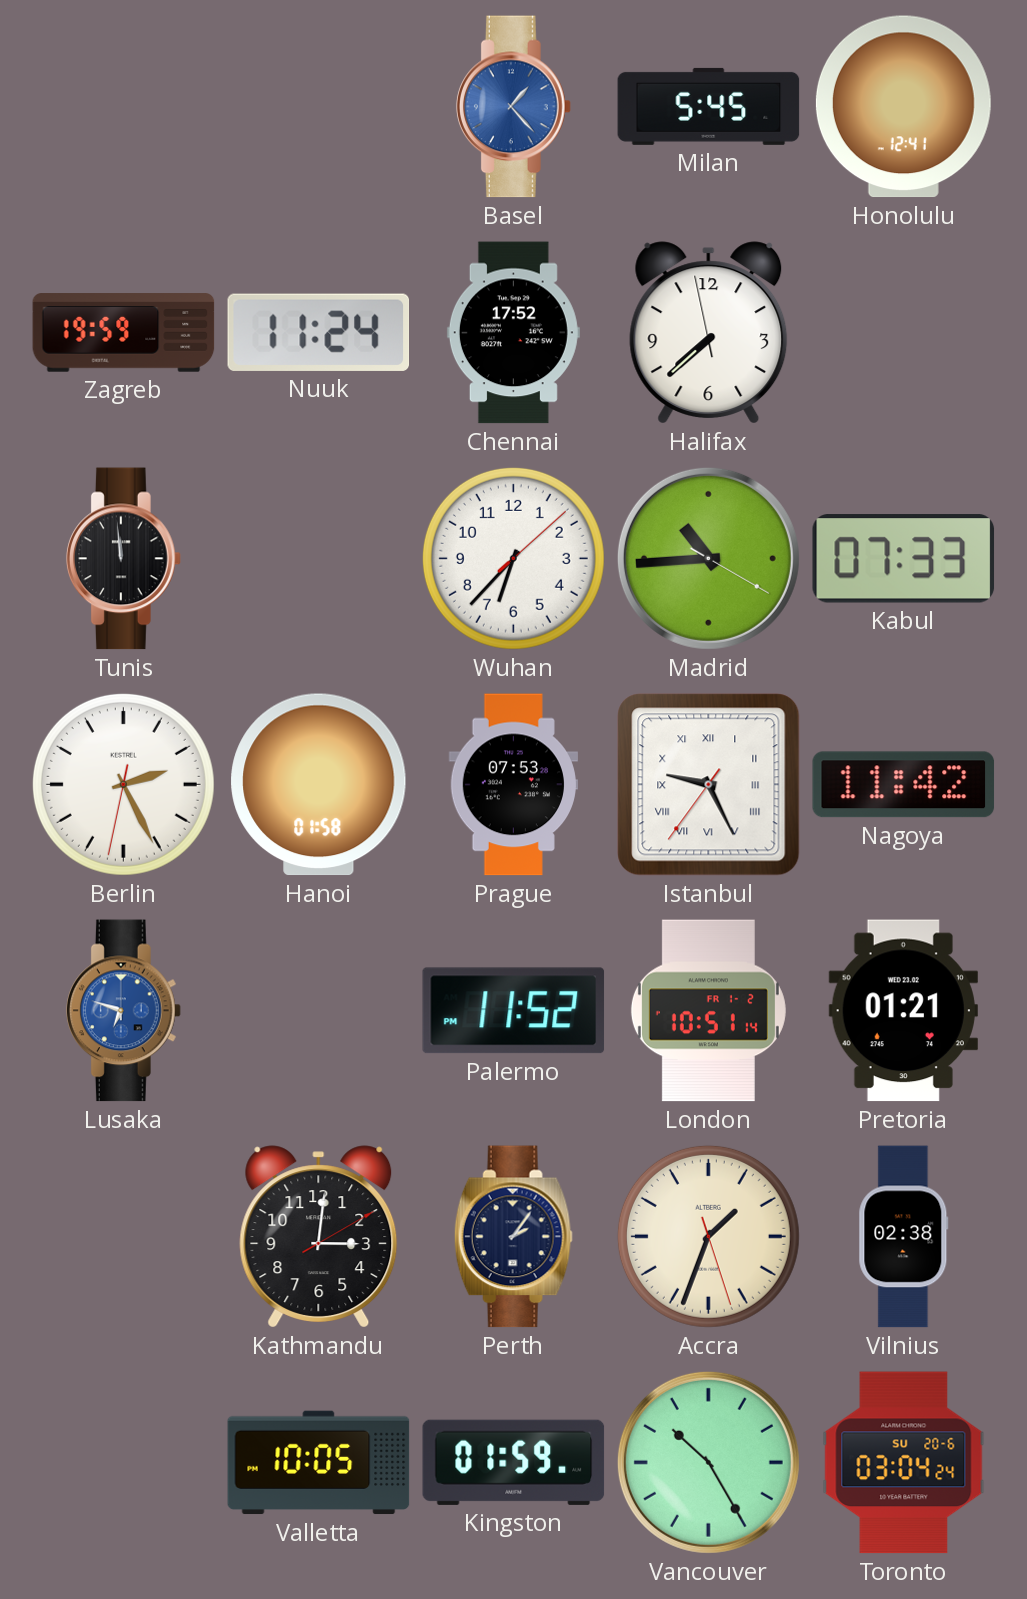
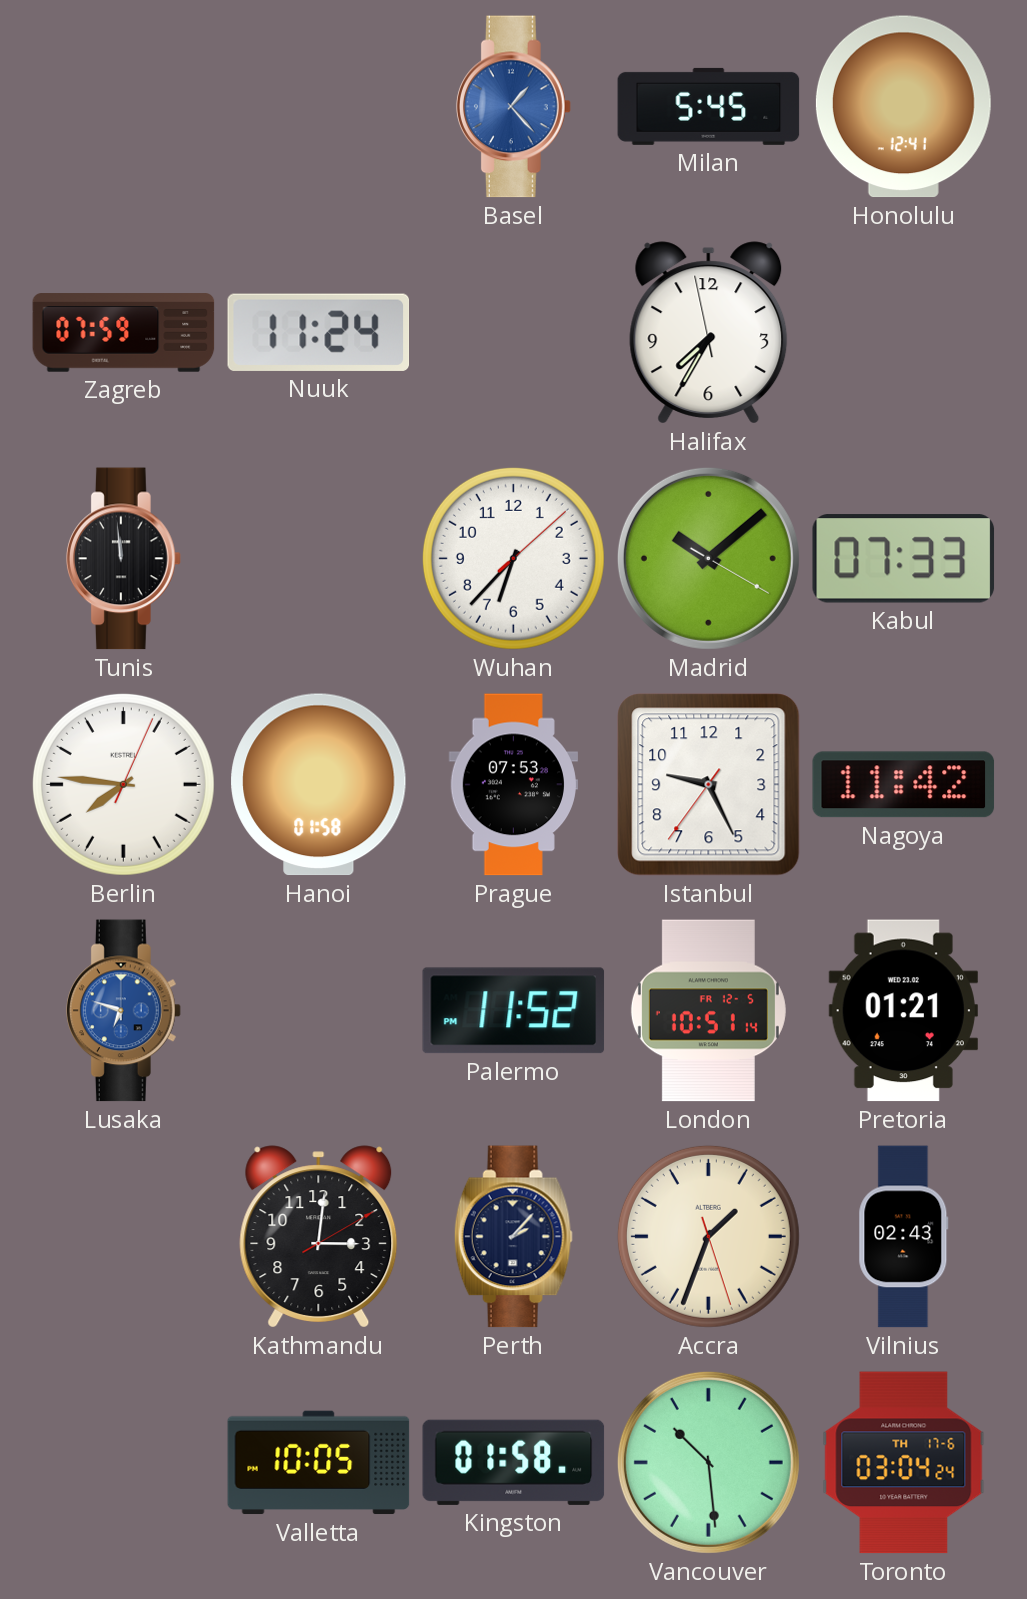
Zagreb: 19:59 -> 07:59 (124, 333)
Chennai: 17:52 -> none (513, 333)
Halifax: 7:37 -> 7:34 (709, 333)
Madrid: 10:44 -> 10:08 (708, 558)
Berlin: 2:25 -> 7:46 (123, 784)
Istanbul numerals: Roman -> Arabic (709, 785)
London date: FR 1-2 -> FR 12-5 (708, 1011)
Perth: 2:06 -> 2:07 (513, 1237)
Vilnius: 02:38 -> 02:43 (904, 1237)
Kingston: 01:59 -> 01:58 (514, 1462)
Vancouver: 10:25 -> 10:29 (708, 1462)
Toronto date: SU 20-6 -> TH 17-6 (904, 1463)
